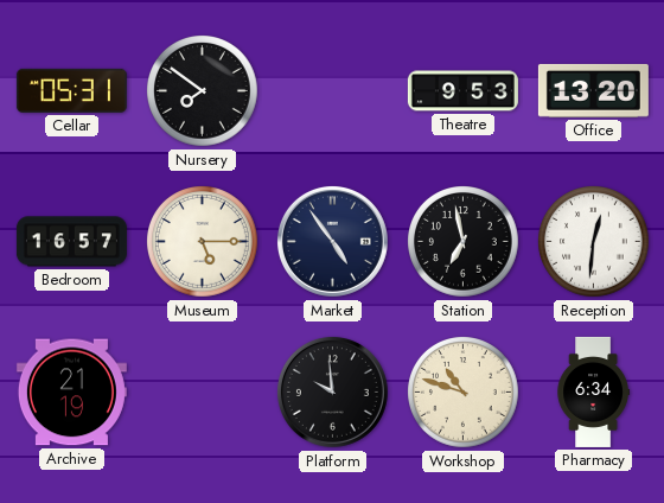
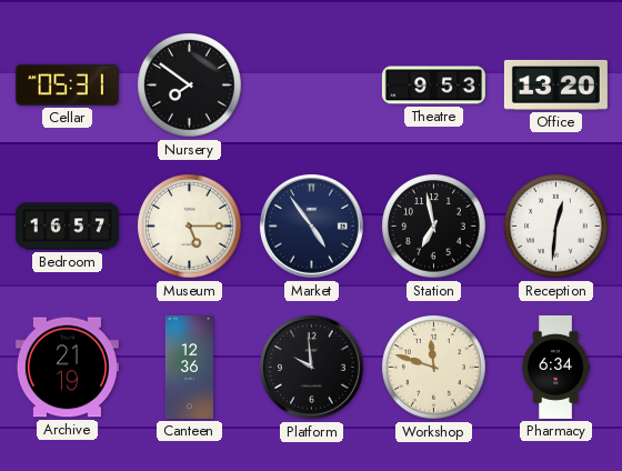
Canteen: none -> 12:36 (189, 367)
Workshop: 10:48 -> 11:48 (434, 368)
